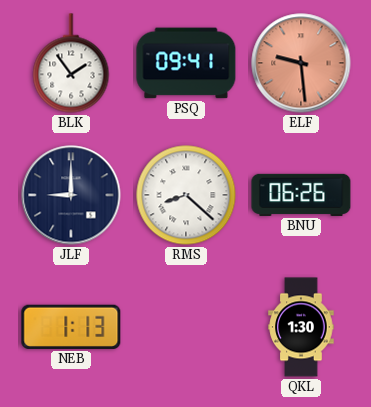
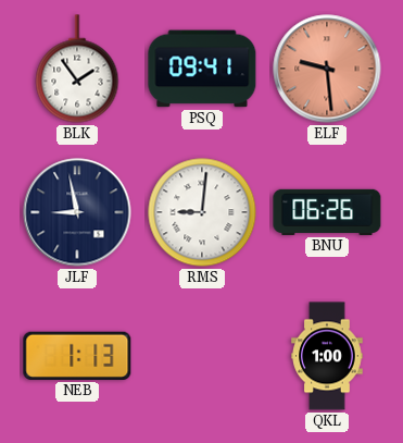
JLF: 9:00 -> 8:58 (77, 212)
RMS: 8:22 -> 9:01 (202, 212)
QKL: 1:30 -> 1:00 (327, 356)
